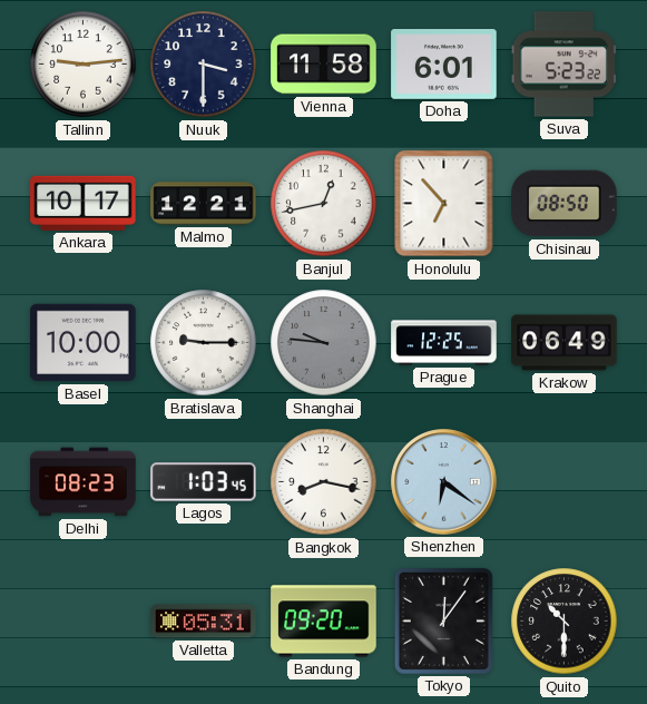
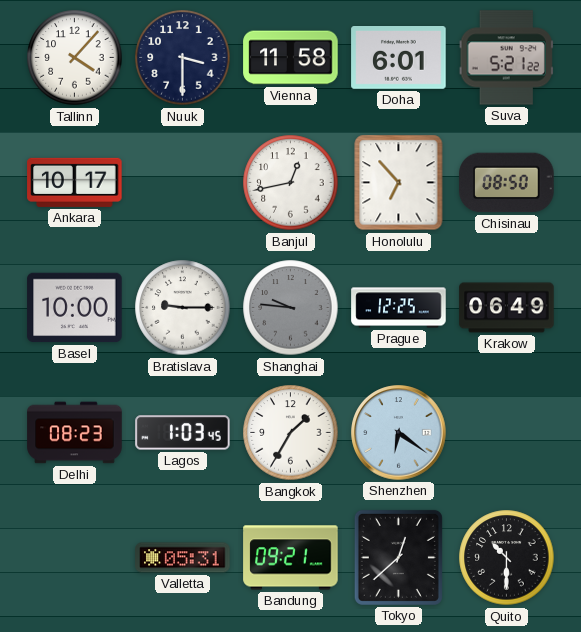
Tallinn: 9:14 -> 4:07 (75, 58)
Suva: 5:23 -> 5:21 (506, 58)
Malmo: 12:21 -> none (204, 204)
Bangkok: 8:17 -> 1:35 (291, 433)
Bandung: 09:20 -> 09:21 (291, 558)
Tokyo: 12:06 -> 12:38 (398, 557)
